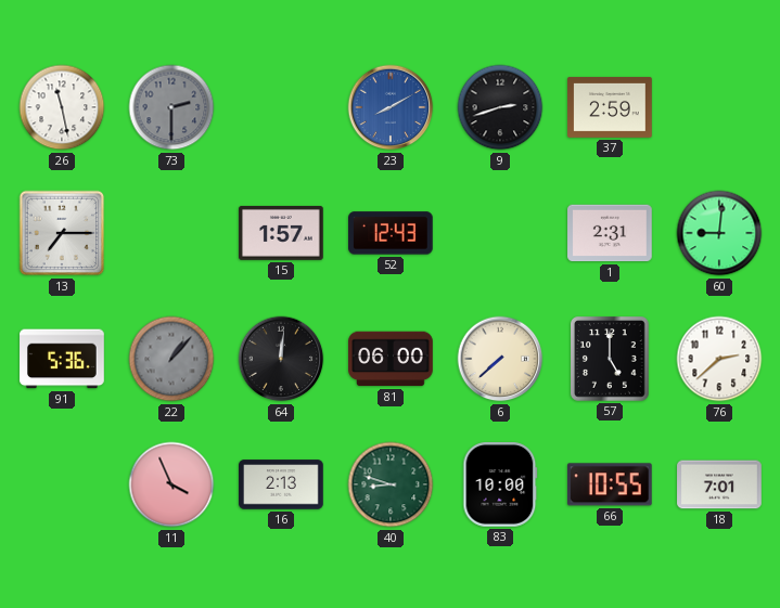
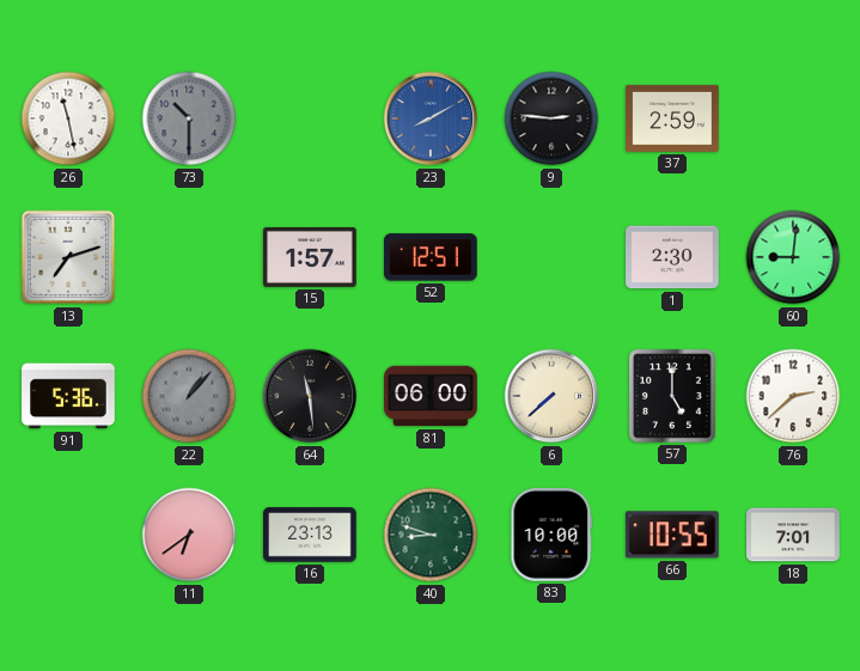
73: 2:30 -> 10:30 (189, 118)
9: 2:42 -> 2:46 (551, 118)
13: 7:15 -> 7:12 (68, 257)
52: 12:43 -> 12:51 (432, 257)
1: 2:31 -> 2:30 (672, 257)
64: 12:01 -> 11:29 (310, 396)
11: 3:56 -> 6:39 (189, 535)
16: 2:13 -> 23:13 (310, 535)
